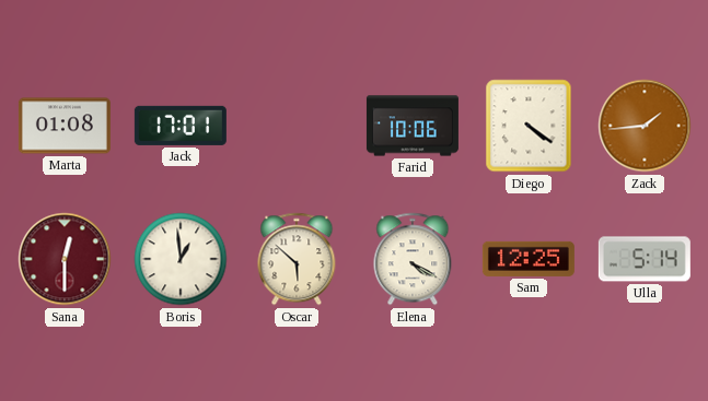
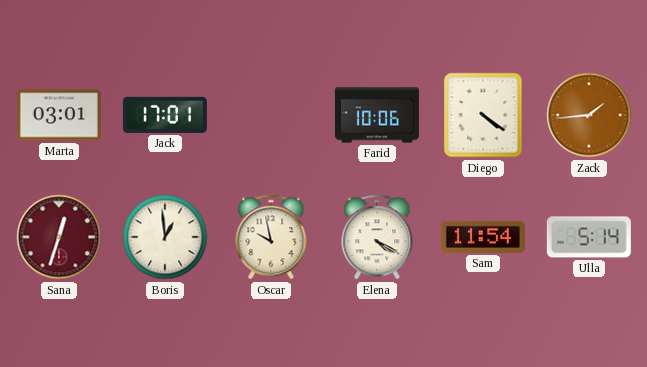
Marta: 01:08 -> 03:01 (59, 115)
Sana: 12:30 -> 12:33 (59, 237)
Oscar: 5:52 -> 9:58 (271, 237)
Sam: 12:25 -> 11:54 (483, 237)
